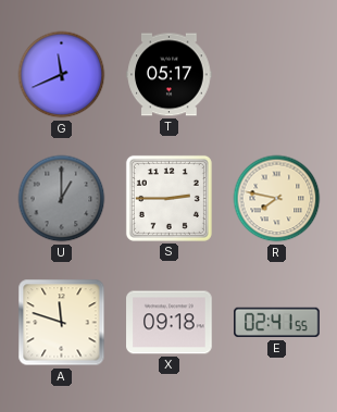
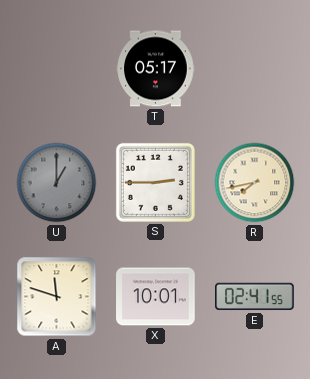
G: 11:41 -> none (62, 75)
R: 7:47 -> 7:43 (255, 183)
X: 09:18 -> 10:01 (156, 297)
